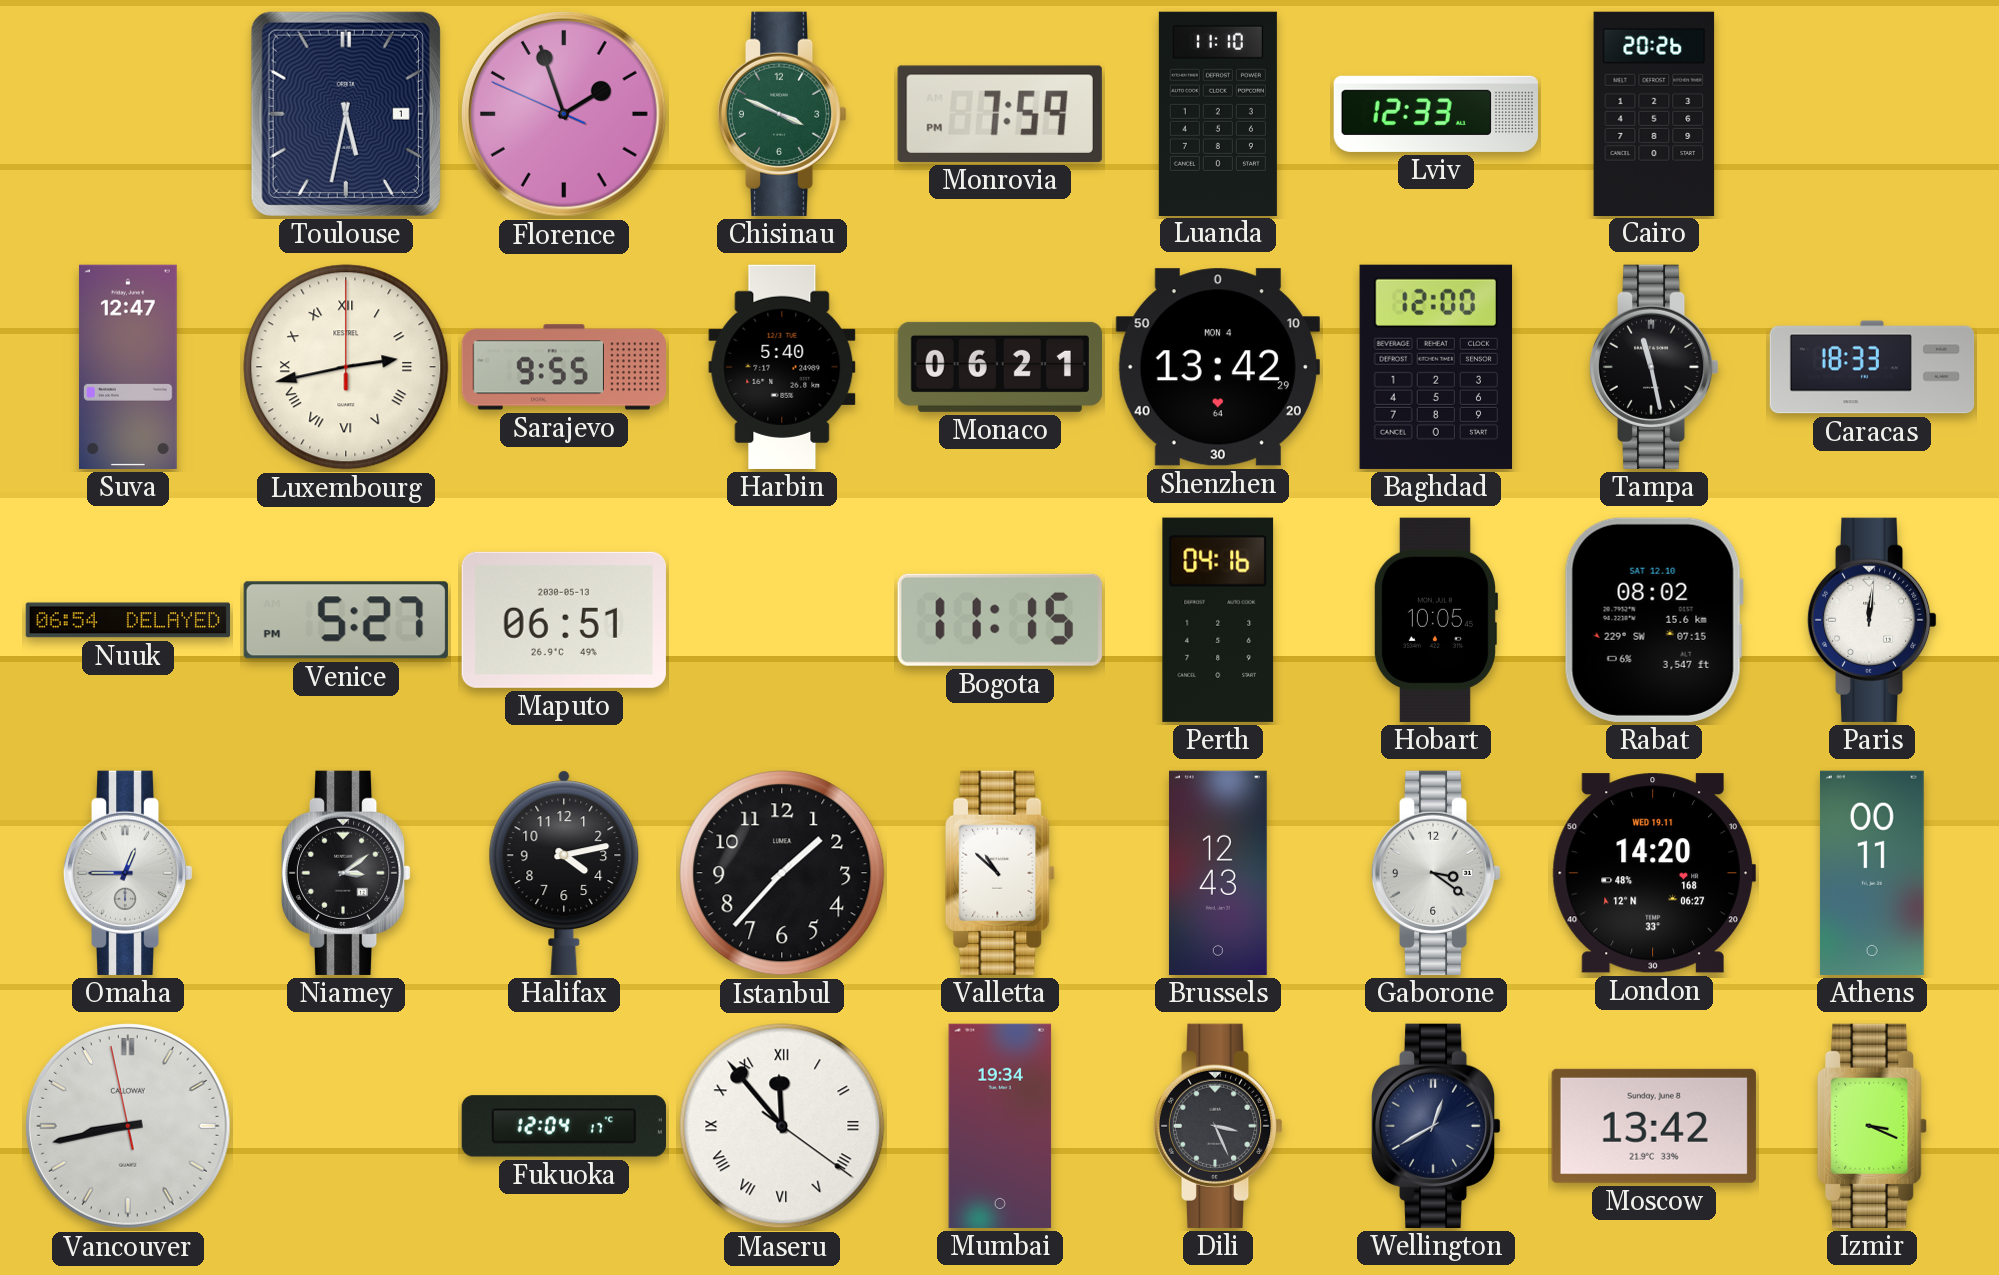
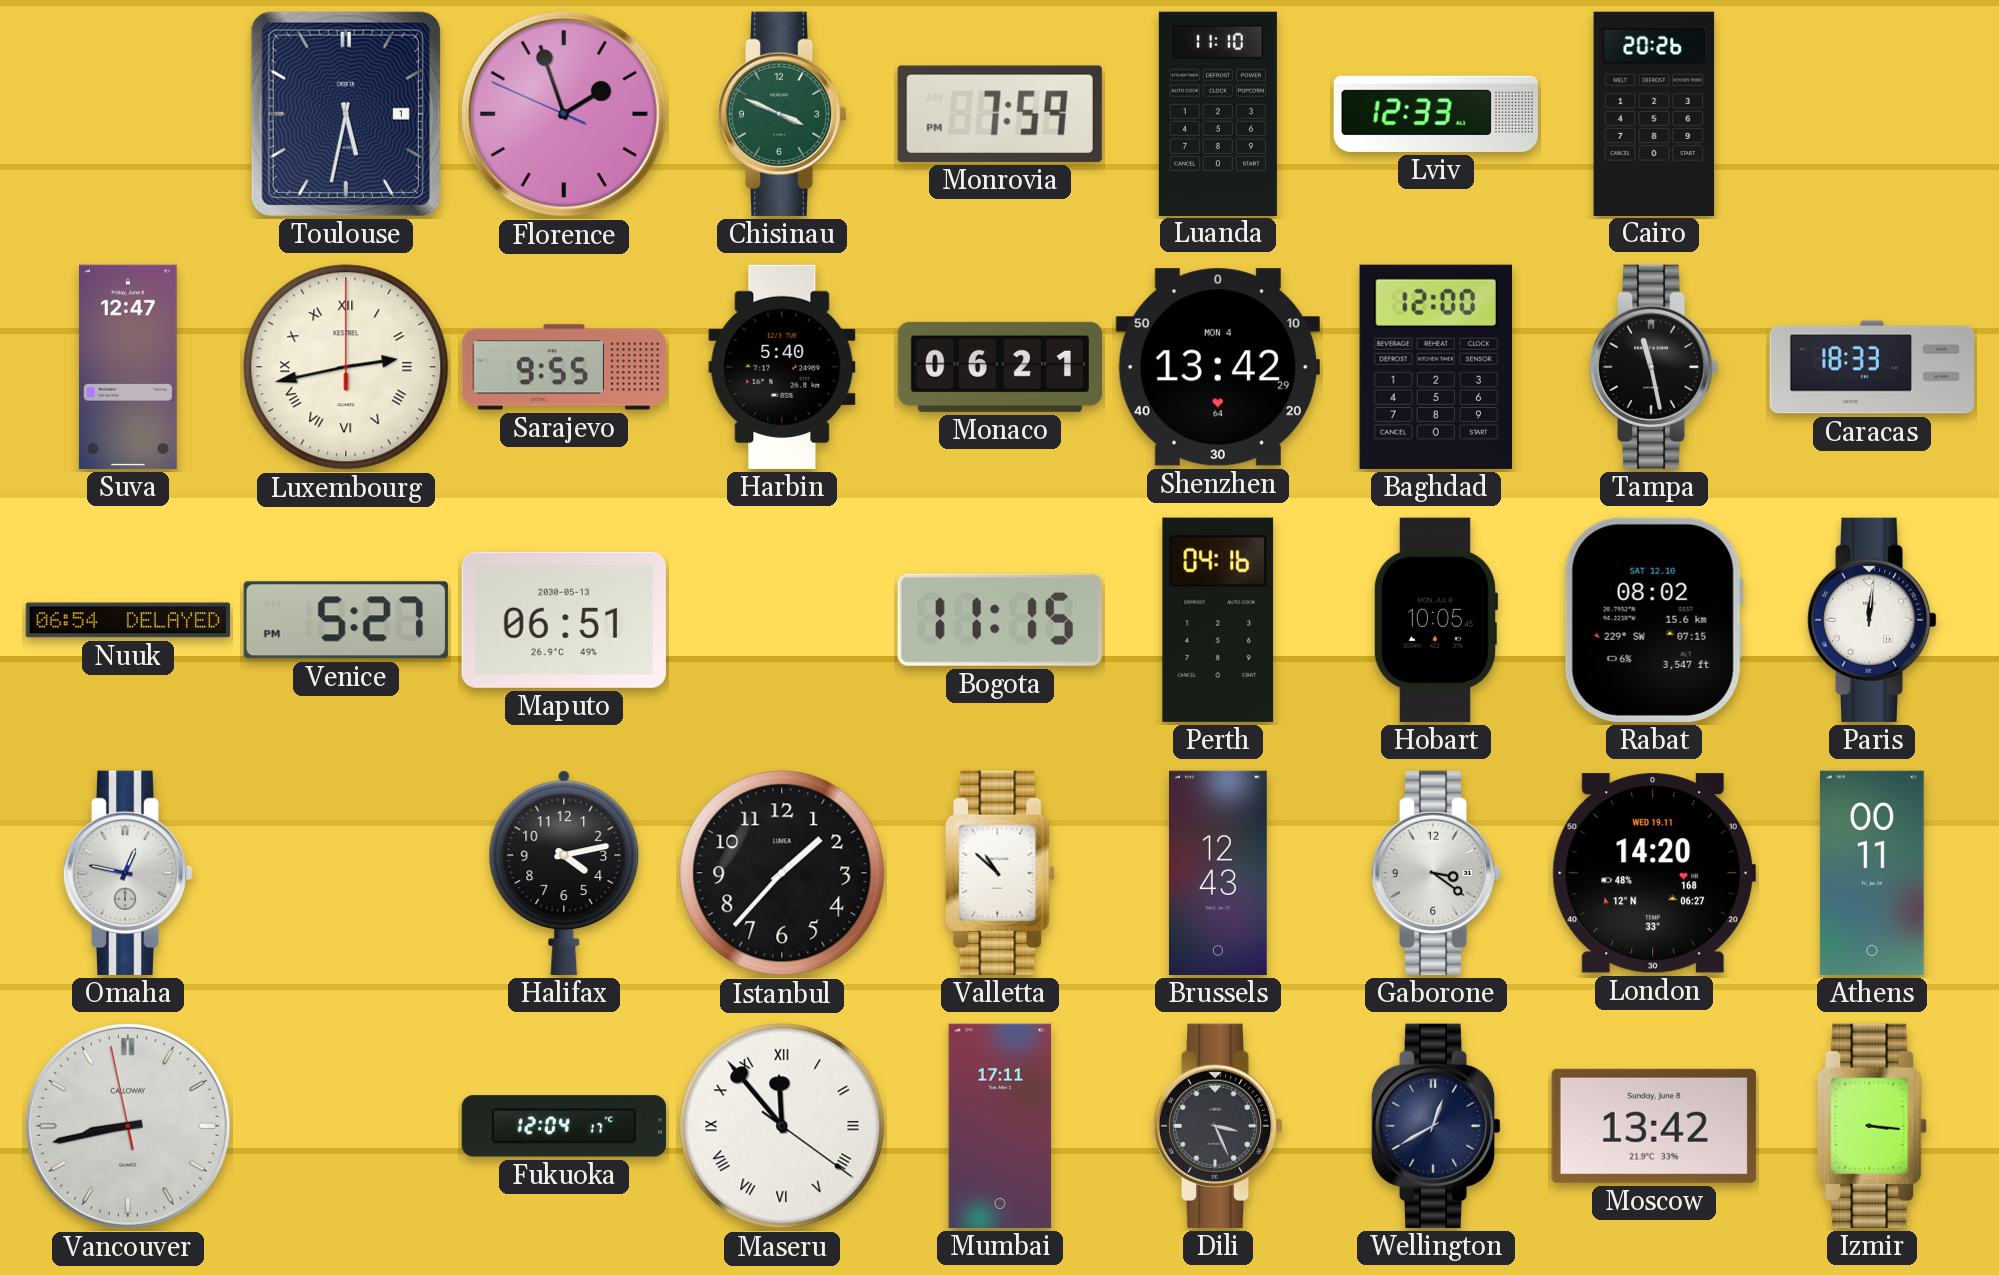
Omaha: 12:45 -> 12:47 (128, 873)
Niamey: 3:09 -> none (346, 873)
Mumbai: 19:34 -> 17:11 (1000, 1126)
Izmir: 3:19 -> 3:16 (1872, 1126)
